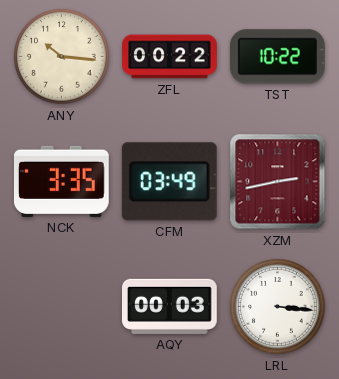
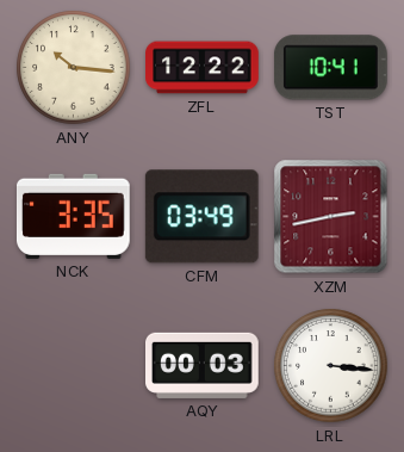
ZFL: 00:22 -> 12:22 (203, 68)
TST: 10:22 -> 10:41 (330, 68)
